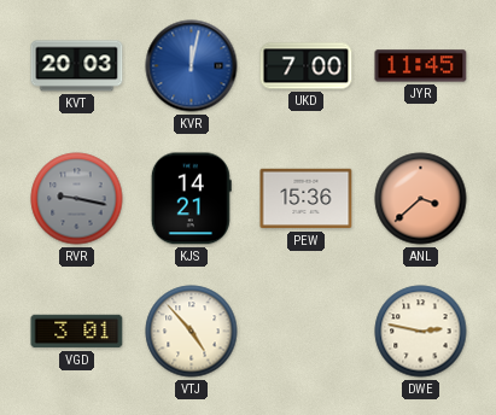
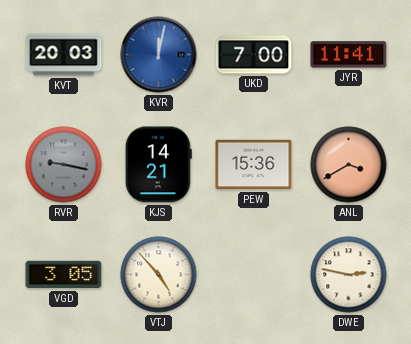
JYR: 11:45 -> 11:41 (349, 55)
ANL: 3:38 -> 3:40 (349, 165)
VGD: 3:01 -> 3:05 (64, 275)
